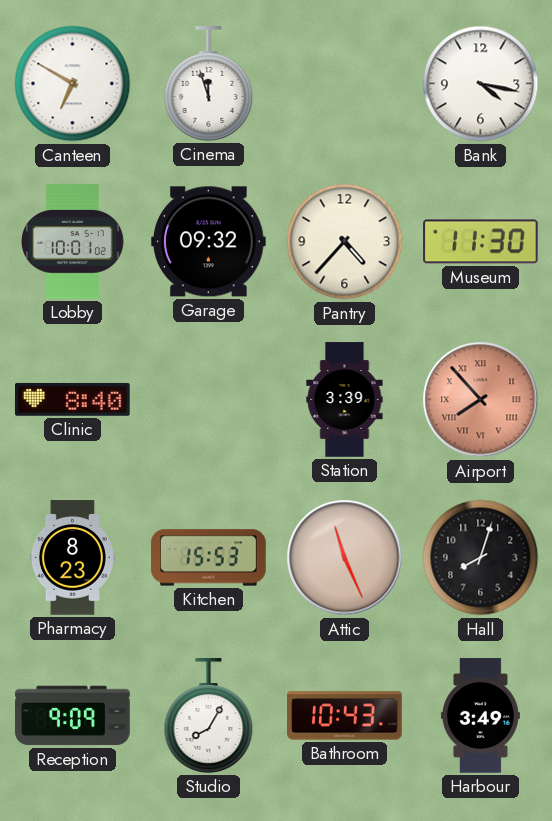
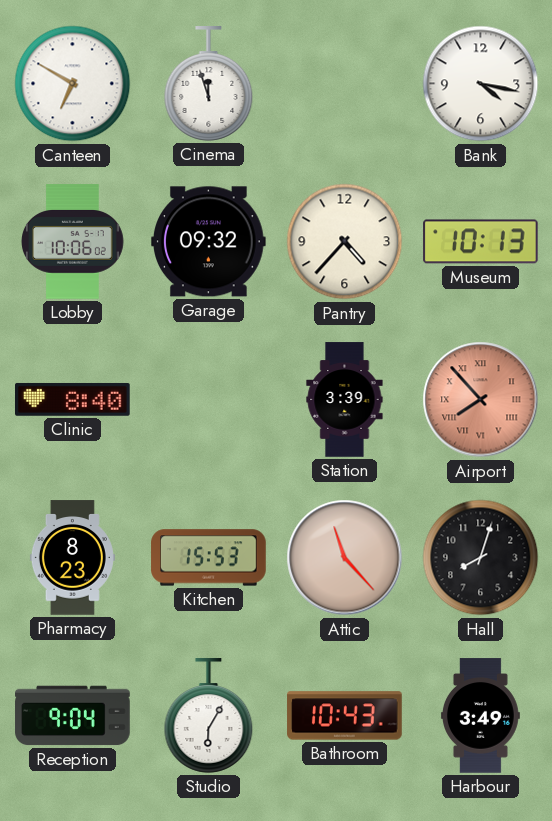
Lobby: 10:01 -> 10:06 (73, 242)
Museum: 11:30 -> 10:13 (481, 242)
Attic: 11:26 -> 11:23 (345, 558)
Reception: 9:09 -> 9:04 (73, 716)
Studio: 8:05 -> 6:05 (209, 716)
